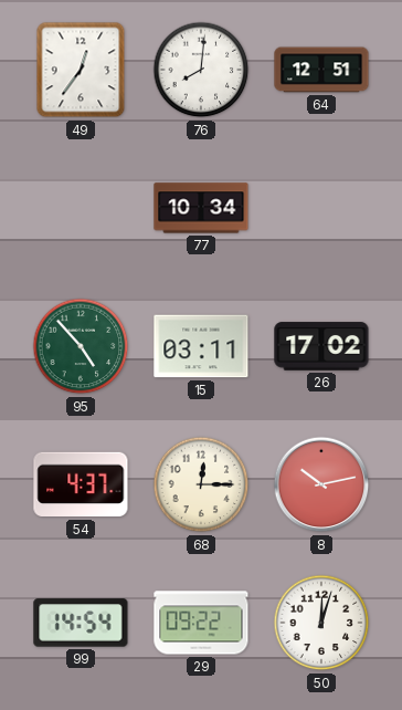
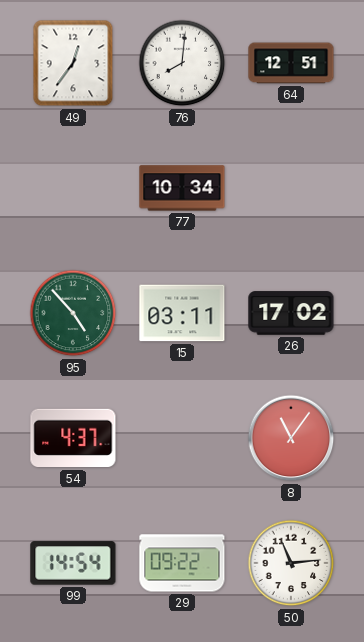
68: 12:15 -> none (201, 484)
8: 10:13 -> 11:06 (291, 438)
50: 12:03 -> 11:14 (291, 563)
